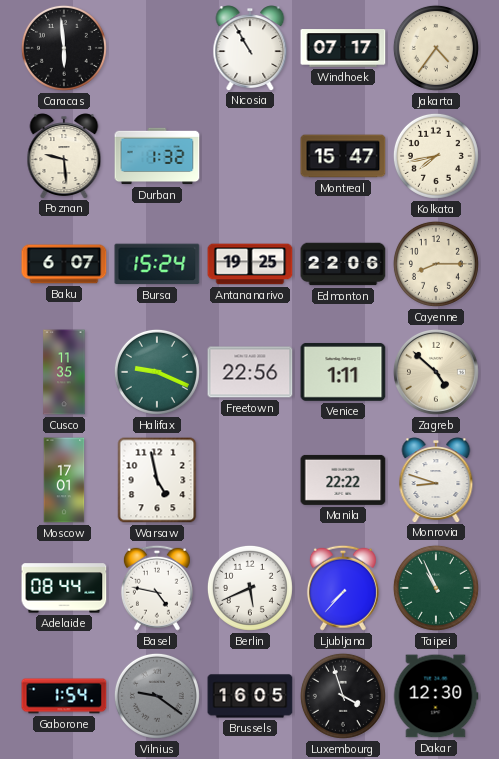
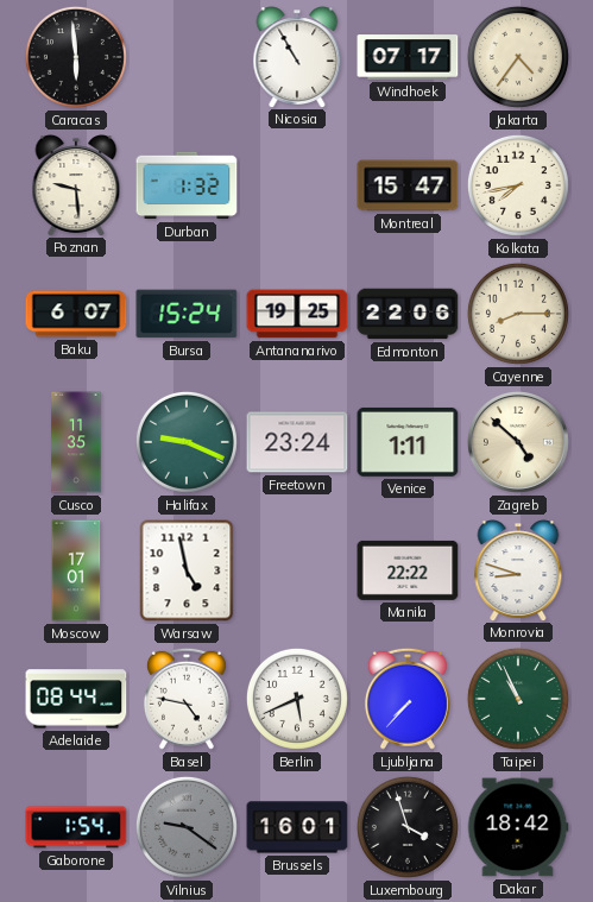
Freetown: 22:56 -> 23:24 (297, 442)
Brussels: 16:05 -> 16:01 (297, 827)
Dakar: 12:30 -> 18:42 (518, 827)
